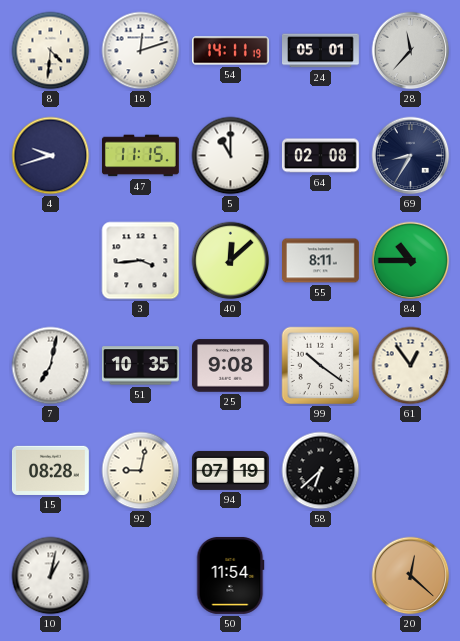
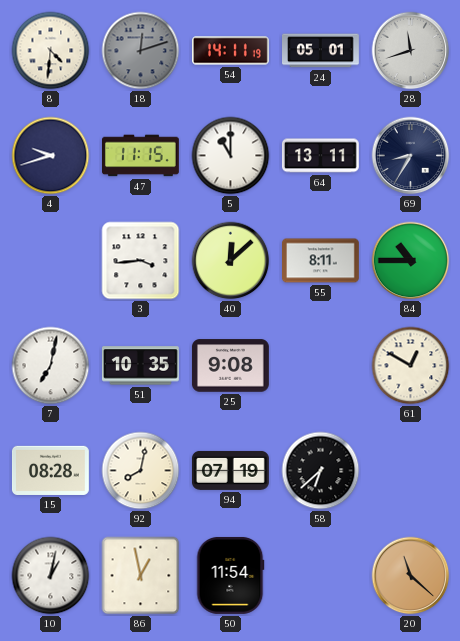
18 dial: white -> grey (141, 51)
28: 11:37 -> 11:42 (411, 51)
64: 02:08 -> 13:11 (321, 156)
99: 10:21 -> none (321, 366)
61: 12:54 -> 12:50 (411, 366)
92: 9:02 -> 8:02 (141, 471)
86: none -> 12:58 (141, 576)
20: 12:22 -> 11:22 (411, 576)
